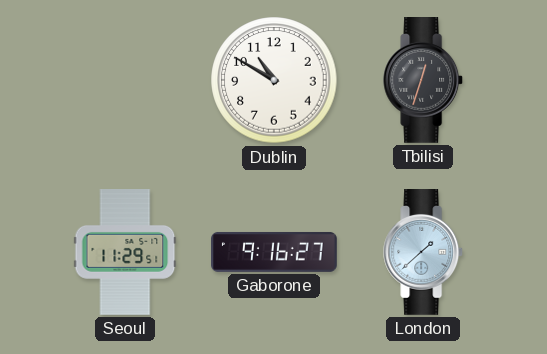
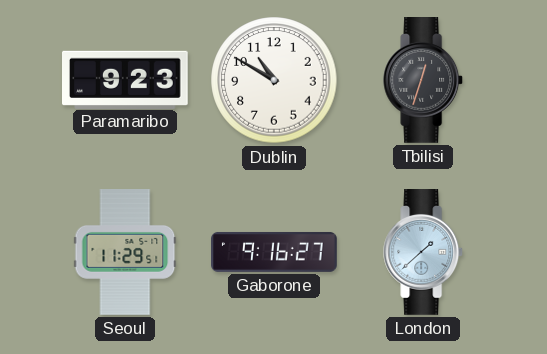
Paramaribo: none -> 9:23 (125, 79)
